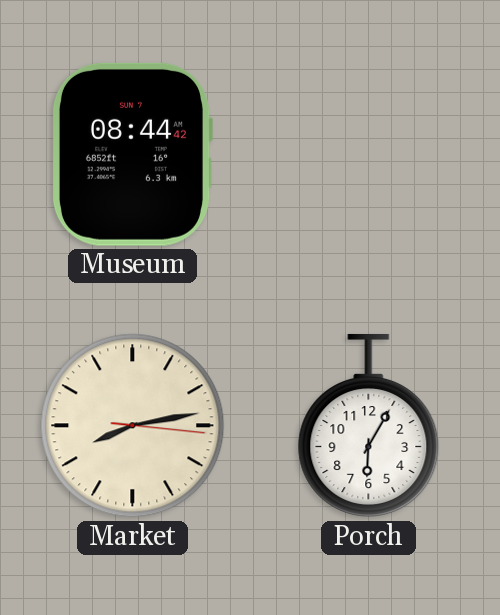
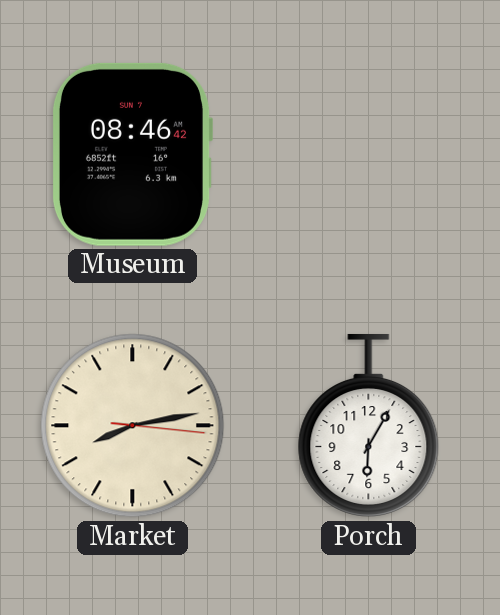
Museum: 08:44 -> 08:46 (132, 154)
